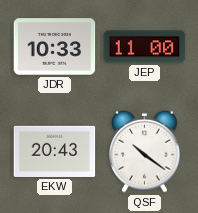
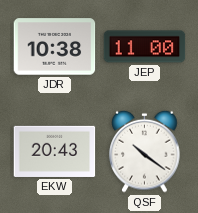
JDR: 10:33 -> 10:38 (55, 47)
